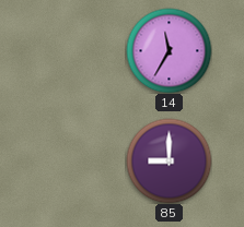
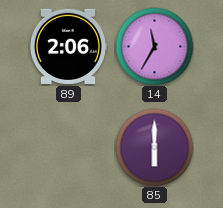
89: none -> 2:06 (68, 46)
85: 9:00 -> 6:00 (154, 147)
